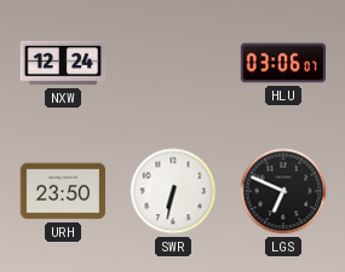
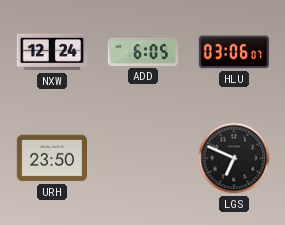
ADD: none -> 6:05 (143, 52)
SWR: 6:32 -> none (173, 191)
